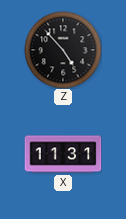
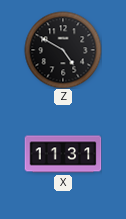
Z: 4:53 -> 4:50 (63, 50)
